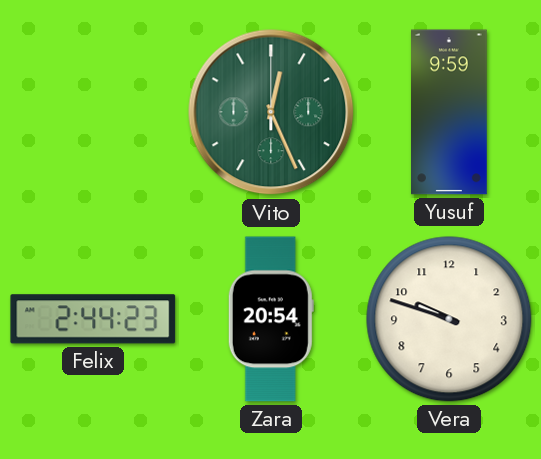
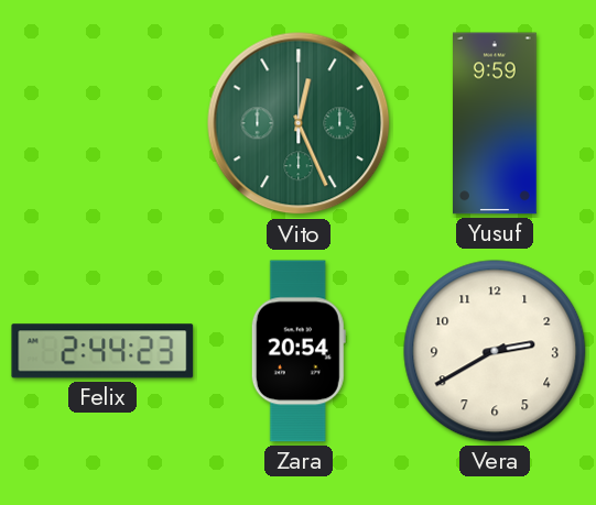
Vera: 9:48 -> 2:40 (495, 351)
